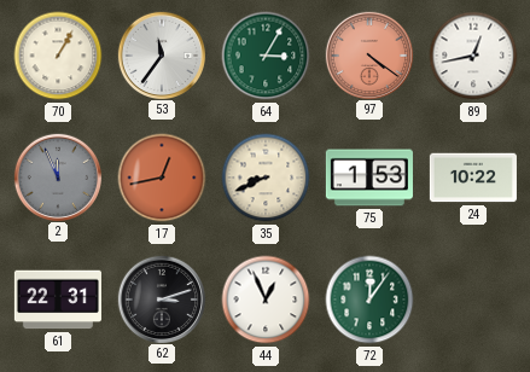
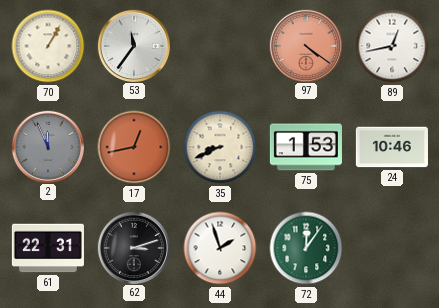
64: 3:05 -> none (266, 56)
24: 10:22 -> 10:46 (392, 147)
44: 12:56 -> 1:57 (220, 248)
